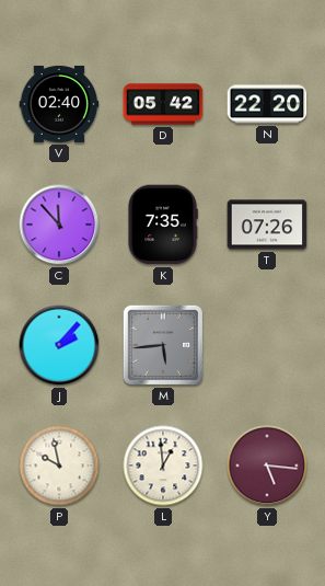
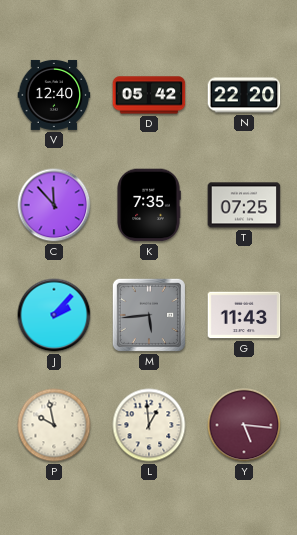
V: 02:40 -> 12:40 (54, 95)
T: 07:26 -> 07:25 (244, 205)
G: none -> 11:43 (244, 315)
